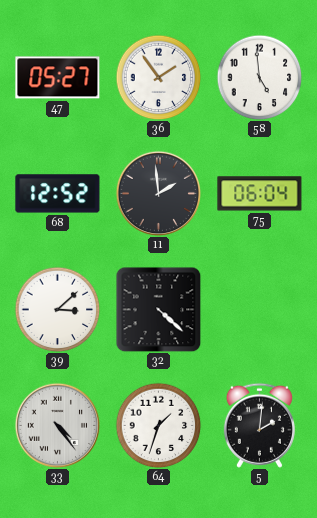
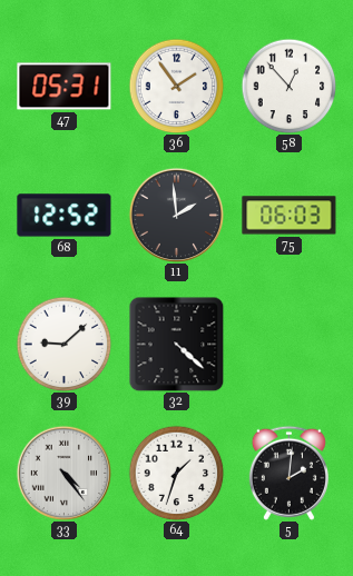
47: 05:27 -> 05:31 (65, 87)
58: 4:59 -> 12:53 (288, 86)
75: 06:04 -> 06:03 (290, 216)
39: 3:08 -> 9:08 (63, 344)
